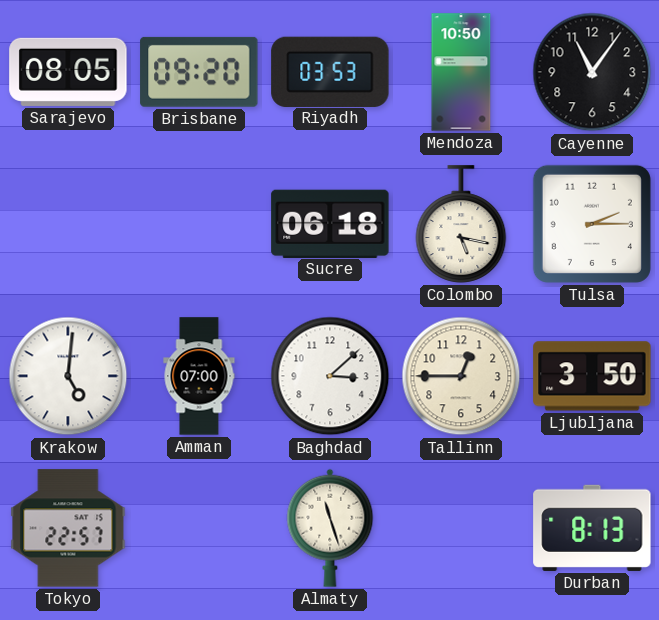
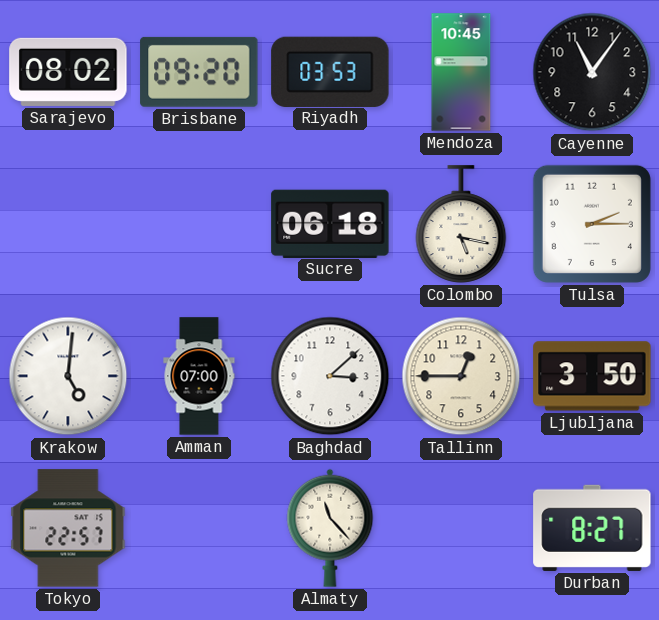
Sarajevo: 08:05 -> 08:02 (68, 72)
Mendoza: 10:50 -> 10:45 (461, 72)
Almaty: 11:27 -> 11:23 (330, 528)
Durban: 8:13 -> 8:27 (592, 528)
